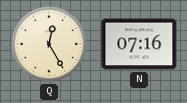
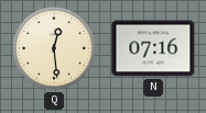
Q: 12:25 -> 12:29 (54, 48)
